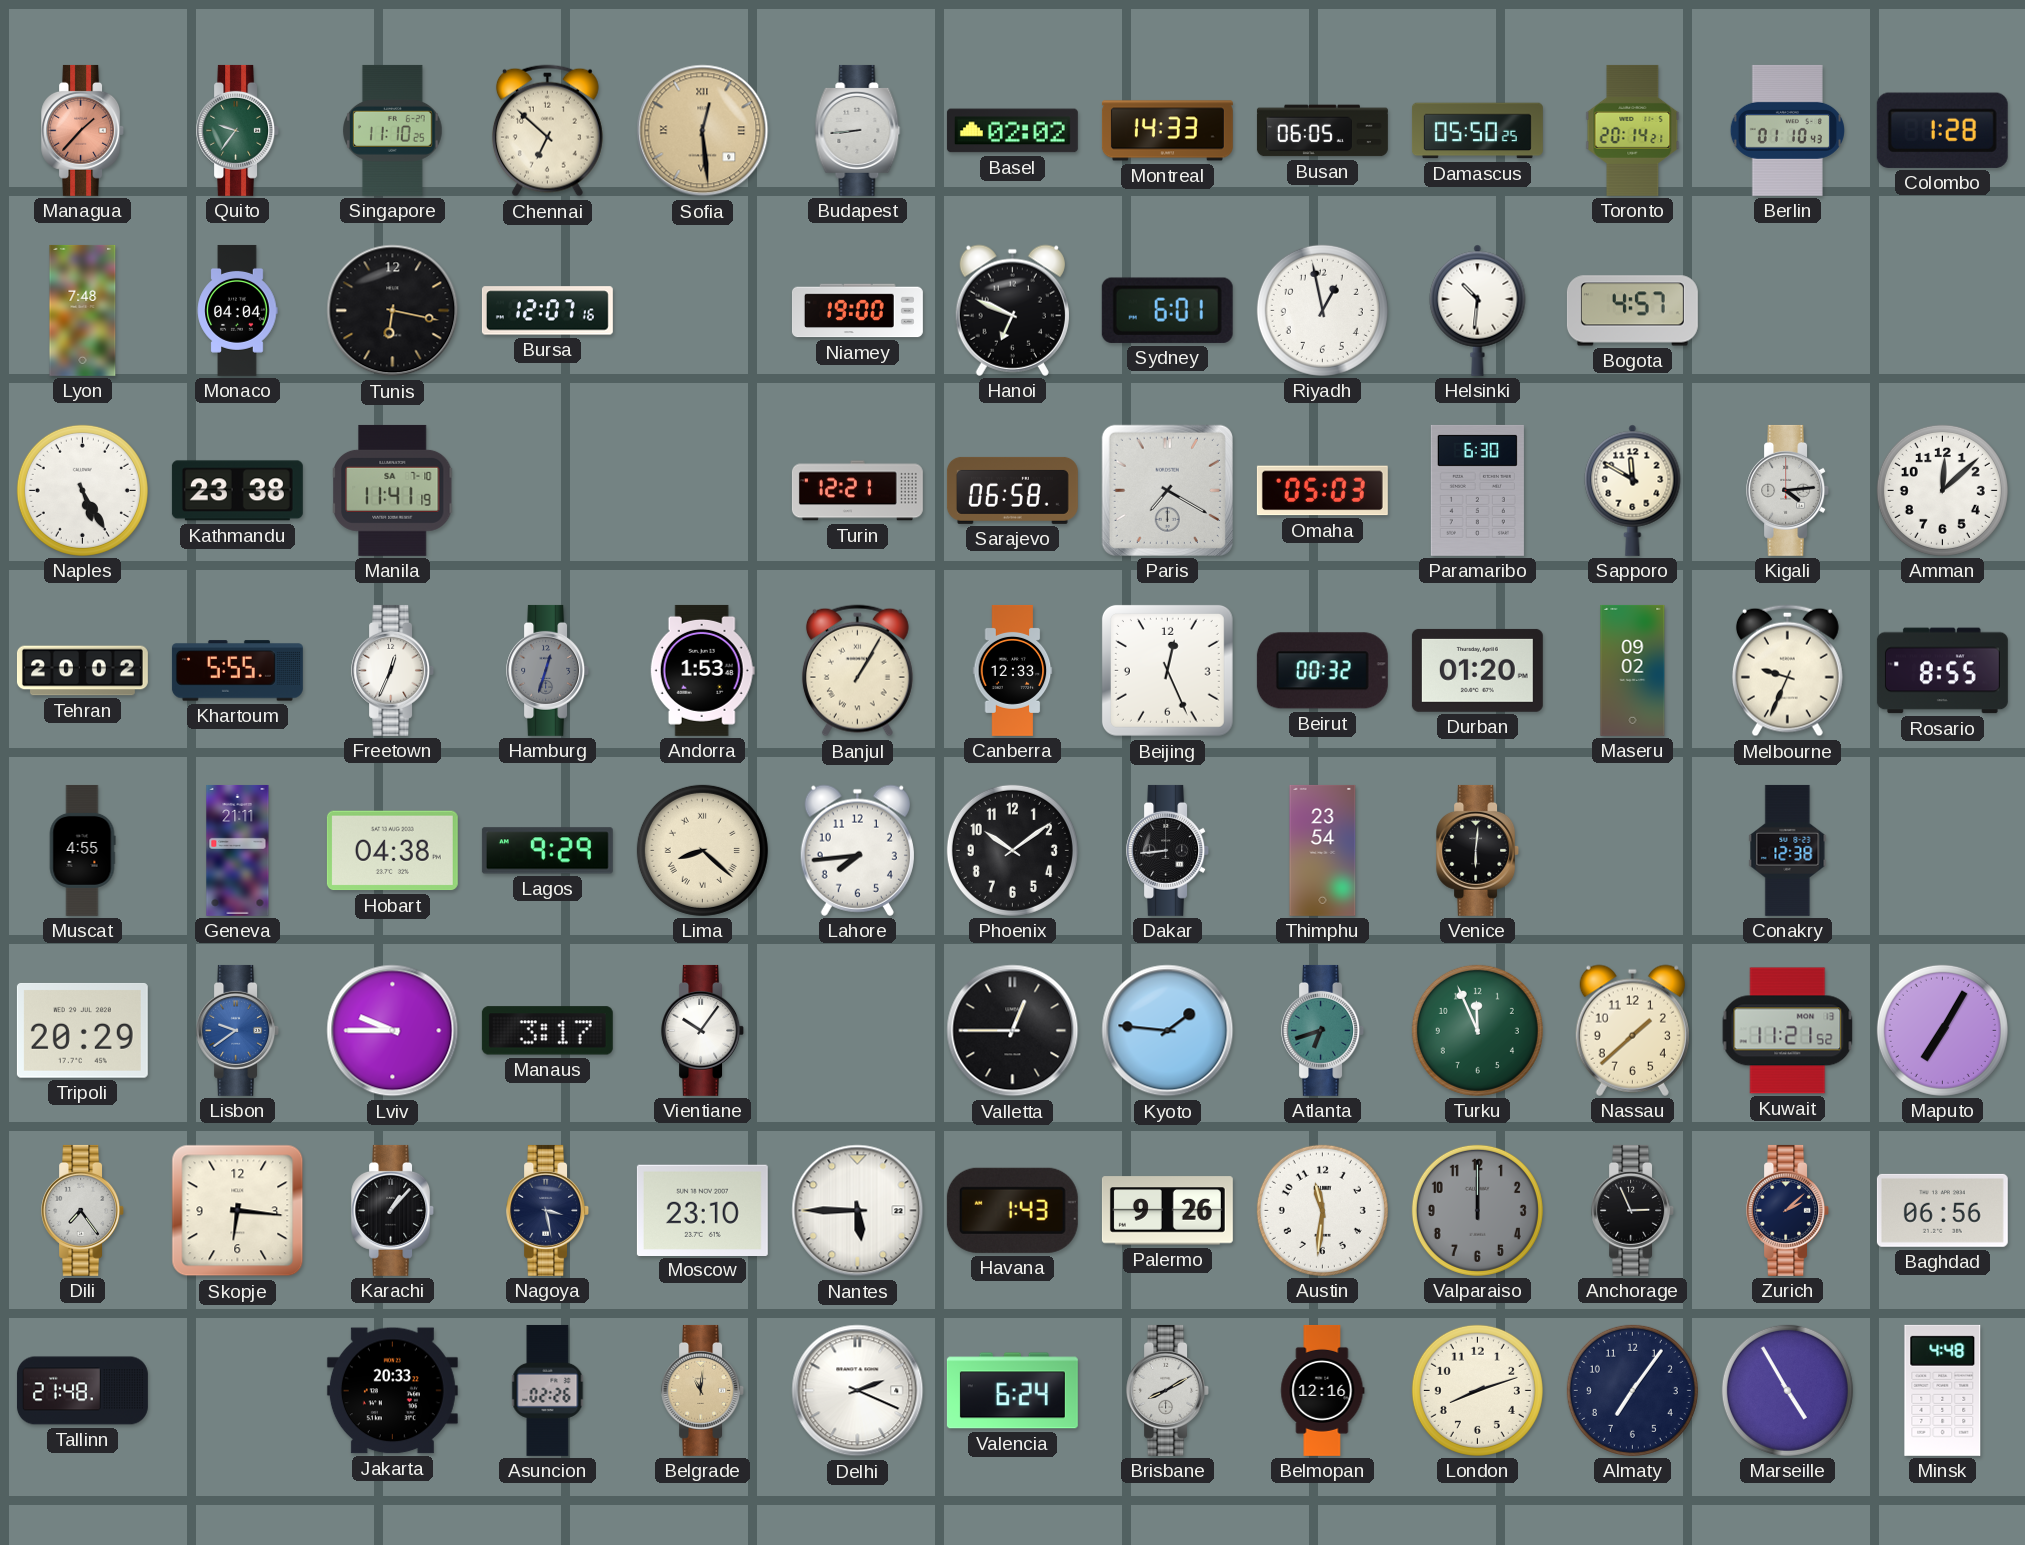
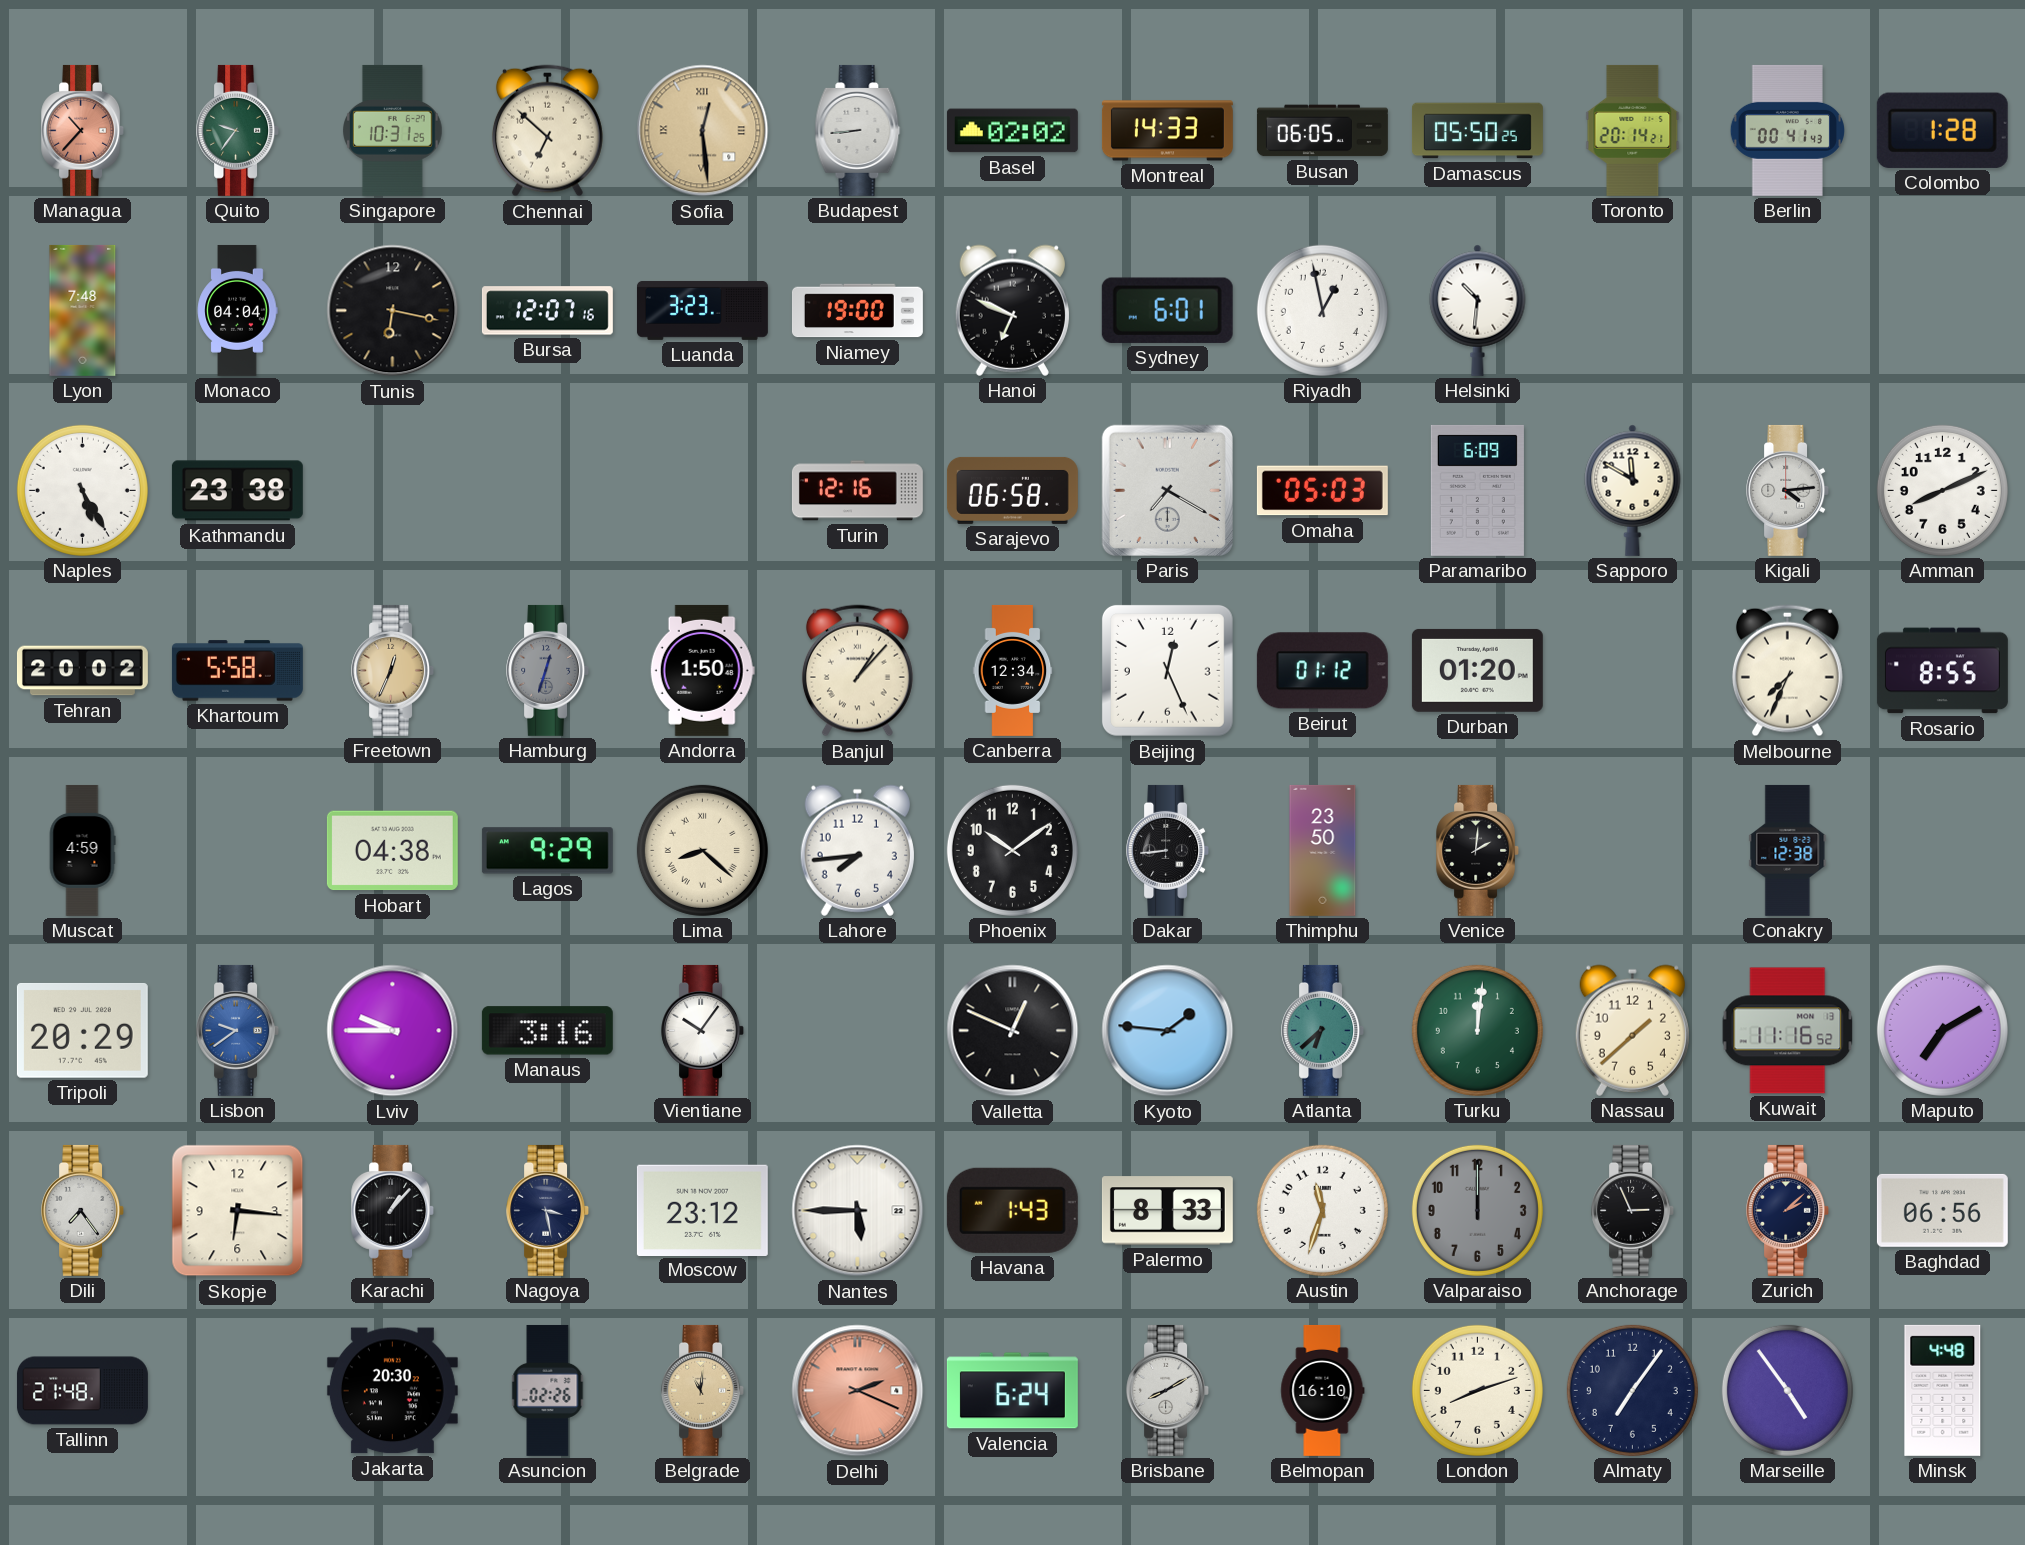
Managua: 1:37 -> 10:37 (83, 130)
Singapore: 11:10 -> 10:31 (393, 130)
Berlin: 01:10 -> 00:41 (1787, 130)
Luanda: none -> 3:23 (702, 310)
Bogota: 4:57 -> none (1632, 311)
Manila: 11:41 -> none (394, 490)
Turin: 12:21 -> 12:16 (857, 491)
Paramaribo: 6:30 -> 6:09 (1477, 490)
Amman: 12:08 -> 8:11 (1942, 490)
Khartoum: 5:55 -> 5:58 (237, 671)
Freetown dial: white -> champagne (393, 670)
Andorra: 1:53 -> 1:50 (702, 670)
Banjul: 1:05 -> 1:07 (857, 671)
Canberra: 12:33 -> 12:34 (1013, 670)
Beirut: 00:32 -> 01:12 (1322, 671)
Maseru: 09:02 -> none (1633, 670)
Melbourne: 9:34 -> 7:34 (1787, 671)
Muscat: 4:55 -> 4:59 (82, 850)
Geneva: 21:11 -> none (238, 850)
Thimphu: 23:54 -> 23:50 (1323, 850)
Venice: 6:01 -> 2:01 (1478, 850)
Manaus: 3:17 -> 3:16 (547, 1031)
Valletta: 12:45 -> 12:49 (1013, 1031)
Atlanta: 6:42 -> 6:38 (1323, 1030)
Turku: 11:56 -> 12:01 (1477, 1030)
Kuwait: 11:21 -> 11:16 (1788, 1031)
Maputo: 7:05 -> 7:10 (1942, 1030)
Moscow: 23:10 -> 23:12 (702, 1210)
Palermo: 9:26 -> 8:33 (1167, 1211)
Austin: 11:31 -> 11:33 (1322, 1210)
Jakarta: 20:33 -> 20:30 (392, 1391)
Delhi dial: white -> salmon (858, 1391)
Belmopan: 12:16 -> 16:10 (1323, 1390)
Marseille: 4:55 -> 4:54 (1787, 1390)
